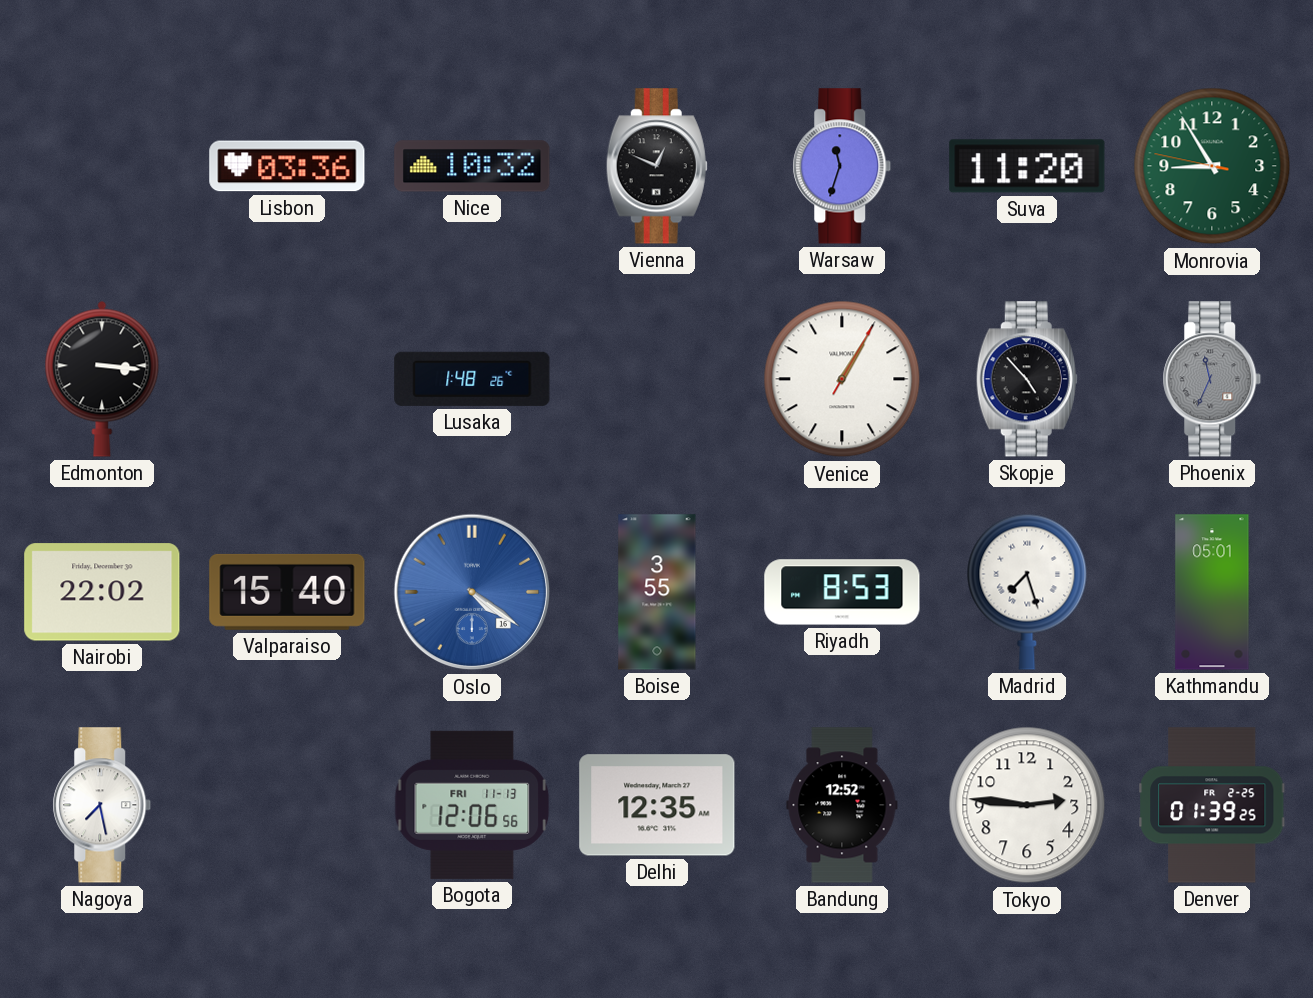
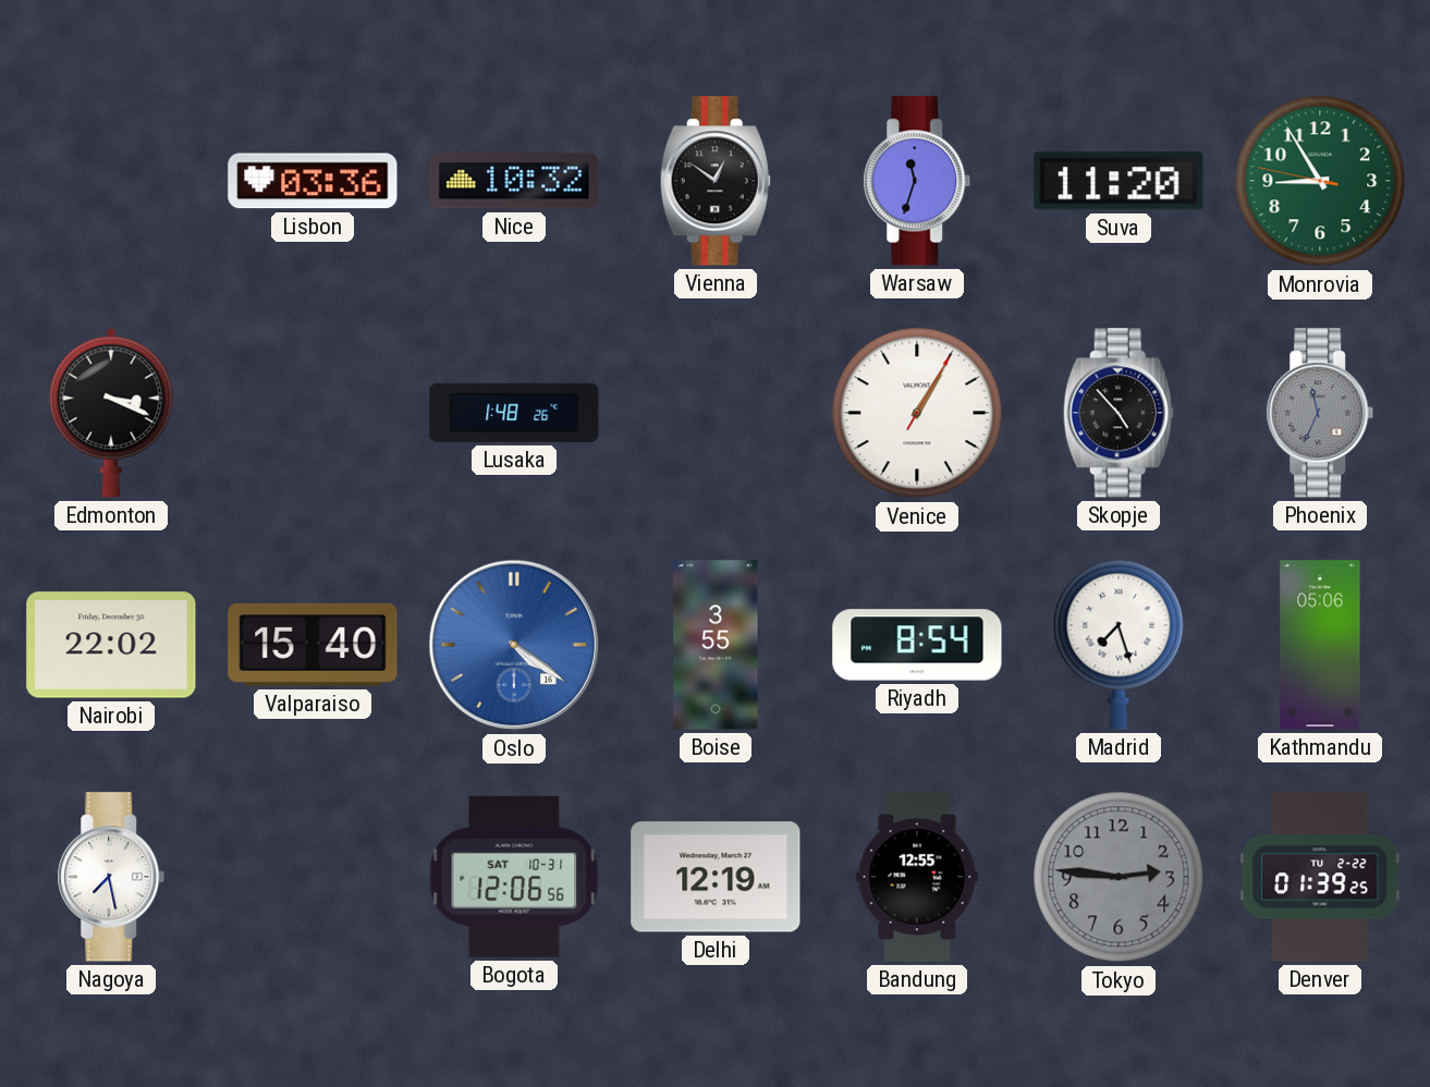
Vienna: 12:49 -> 12:51 (716, 181)
Edmonton: 3:16 -> 3:19 (111, 413)
Riyadh: 8:53 -> 8:54 (917, 645)
Kathmandu: 05:01 -> 05:06 (1320, 645)
Bogota date: FRI 11-13 -> SAT 10-31 (514, 877)
Delhi: 12:35 -> 12:19 (716, 877)
Bandung: 12:52 -> 12:55 (917, 877)
Tokyo dial: white -> grey (1119, 877)
Denver date: FR 2-25 -> TU 2-22 (1320, 877)
